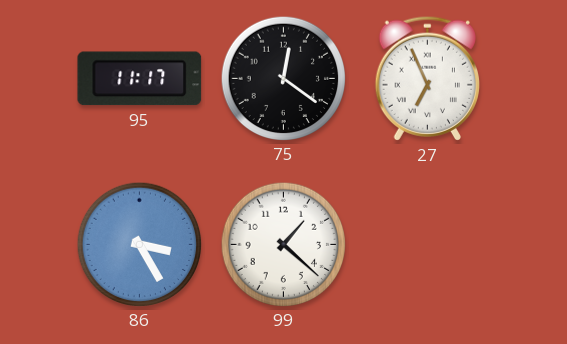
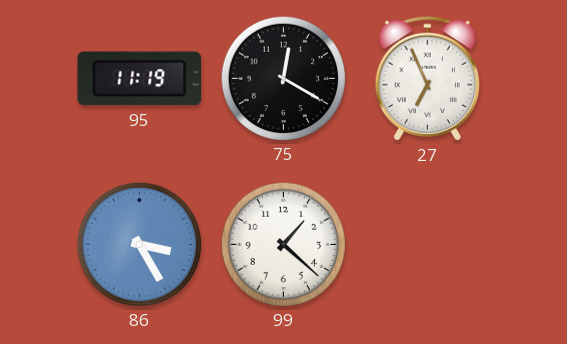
95: 11:17 -> 11:19 (140, 79)
75: 12:21 -> 12:20 (283, 78)
